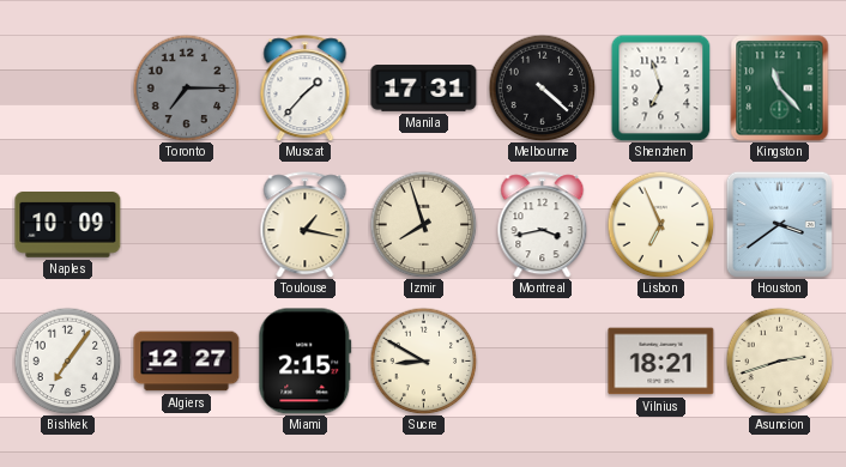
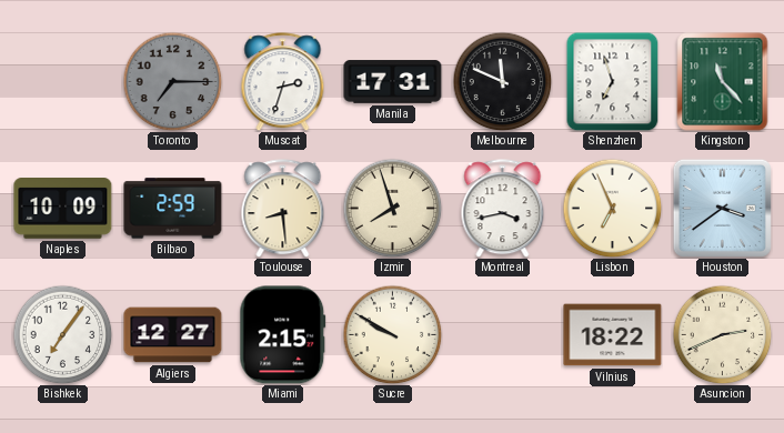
Muscat: 1:37 -> 2:33 (283, 82)
Melbourne: 4:22 -> 11:49 (502, 81)
Bilbao: none -> 2:59 (173, 209)
Toulouse: 1:17 -> 8:29 (283, 209)
Sucre: 8:50 -> 9:50 (392, 334)
Vilnius: 18:21 -> 18:22 (613, 335)
Asuncion: 2:42 -> 2:41 (722, 334)
